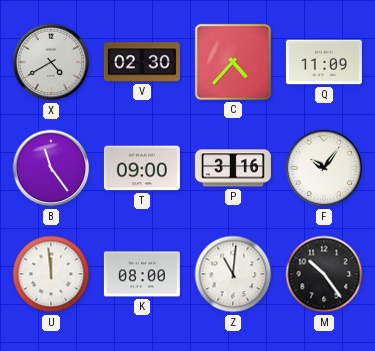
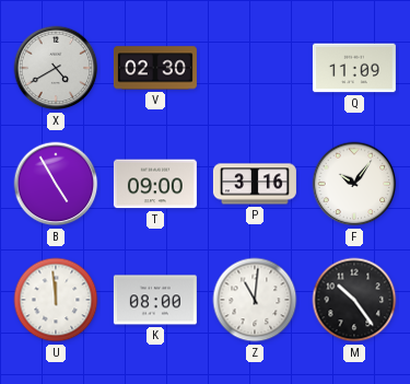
C: 4:37 -> none (233, 62)
B: 11:24 -> 4:55 (56, 184)
